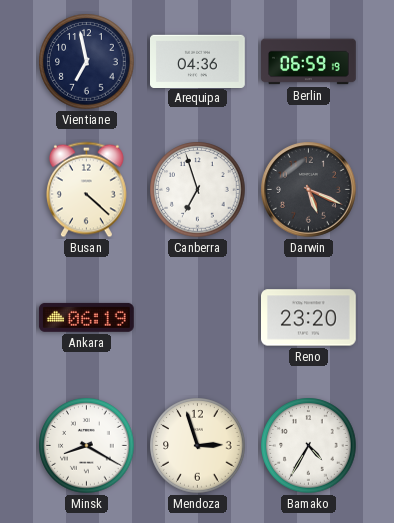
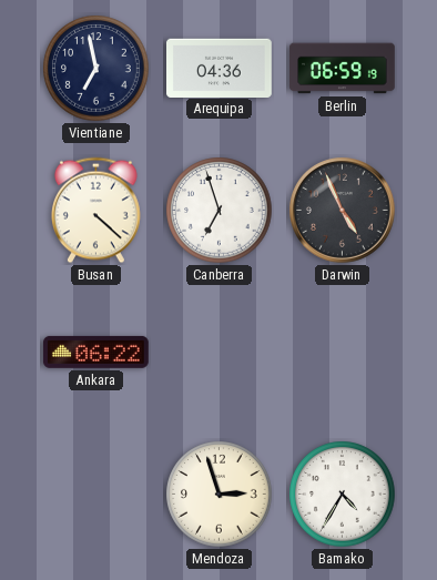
Darwin: 5:19 -> 4:56 (342, 210)
Ankara: 06:19 -> 06:22 (95, 352)
Reno: 23:20 -> none (309, 318)
Minsk: 8:20 -> none (87, 446)
